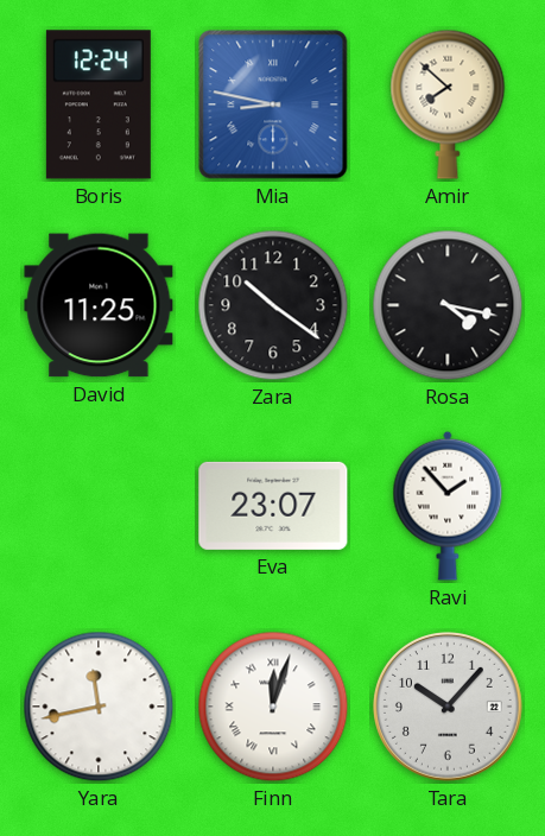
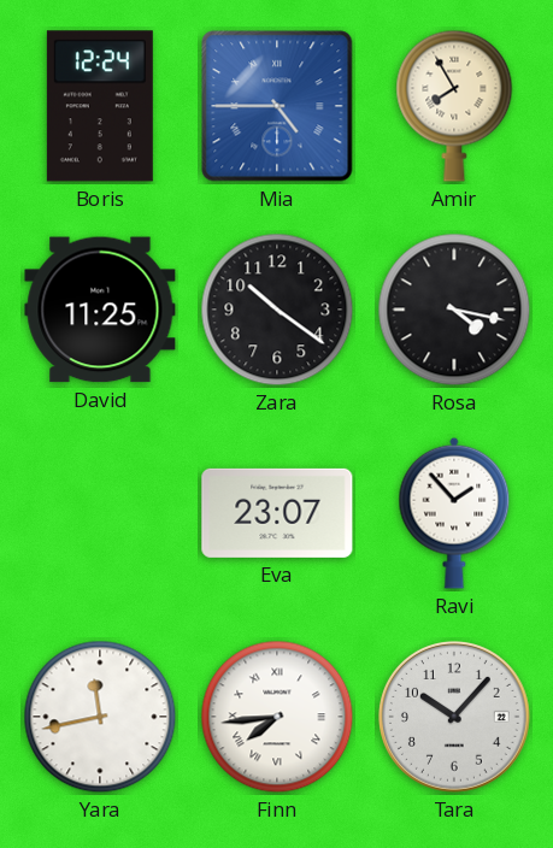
Mia: 8:47 -> 4:45 (277, 106)
Amir: 7:52 -> 7:55 (454, 106)
Finn: 12:03 -> 7:44 (277, 717)
